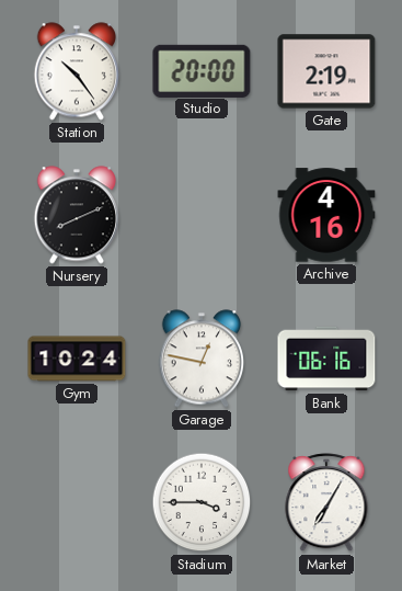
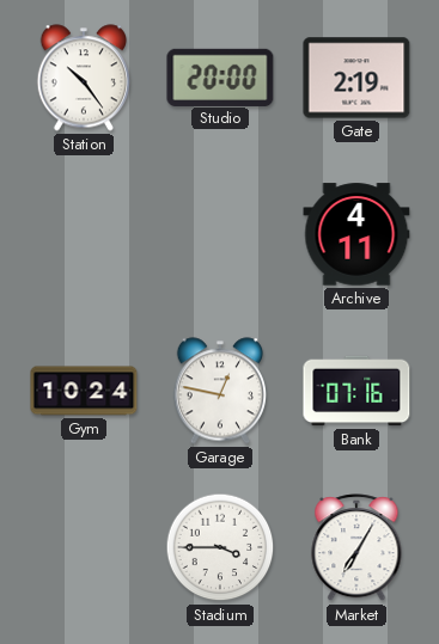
Nursery: 8:11 -> none (76, 215)
Archive: 4:16 -> 4:11 (356, 234)
Bank: 06:16 -> 07:16 (356, 391)
